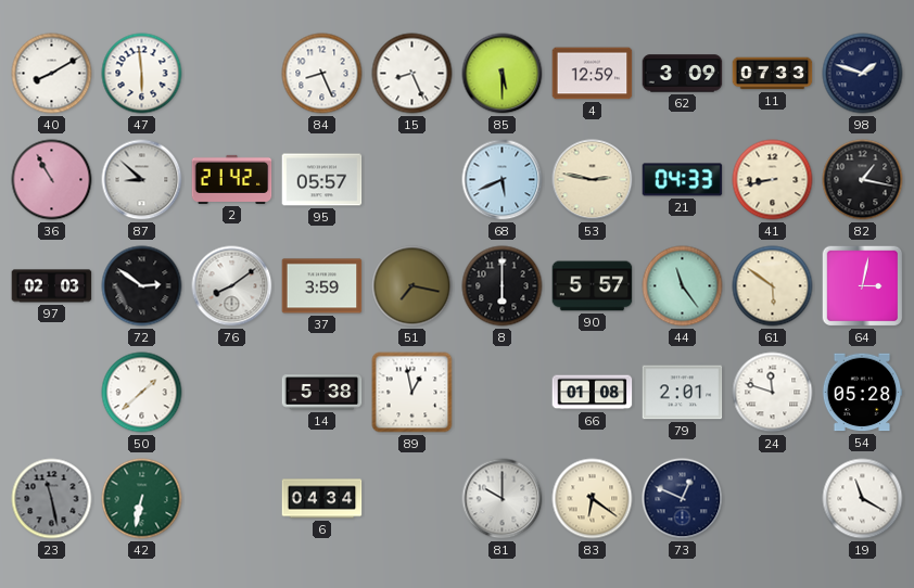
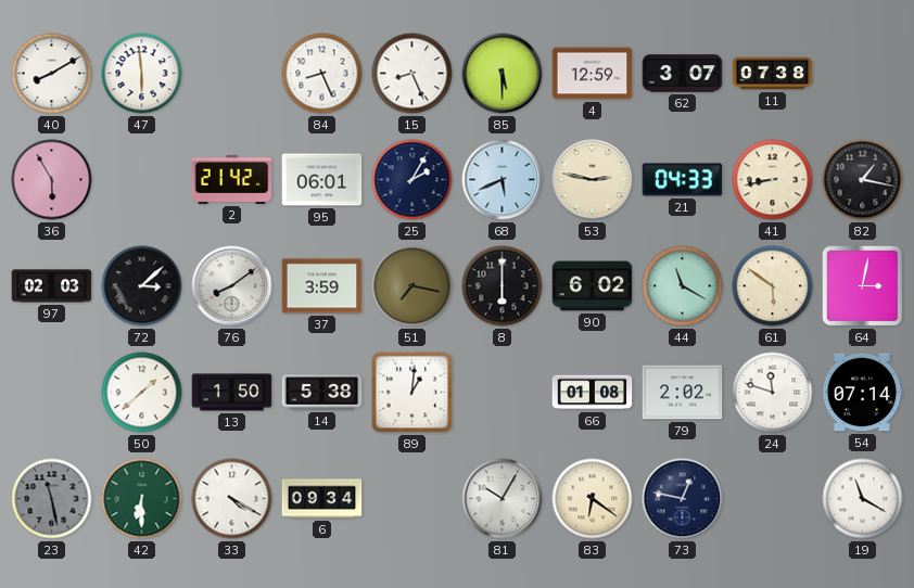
62: 3:09 -> 3:07 (683, 74)
11: 07:33 -> 07:38 (773, 74)
98: 1:48 -> none (863, 74)
36: 10:55 -> 5:55 (52, 180)
87: 8:52 -> none (142, 180)
95: 05:57 -> 06:01 (322, 180)
25: none -> 2:05 (412, 180)
72: 2:51 -> 3:08 (142, 286)
90: 5:57 -> 6:02 (593, 286)
44: 11:24 -> 11:20 (683, 286)
13: none -> 1:50 (232, 393)
89: 12:58 -> 1:01 (412, 393)
79: 2:01 -> 2:02 (683, 393)
54: 05:28 -> 07:14 (862, 393)
42: 6:32 -> 6:30 (142, 499)
33: none -> 4:20 (232, 499)
6: 04:34 -> 09:34 (322, 499)
81: 10:00 -> 10:05 (503, 499)
73: 12:49 -> 12:47 (683, 499)
